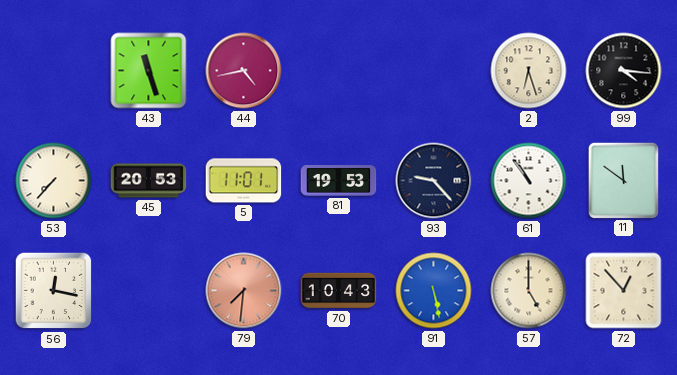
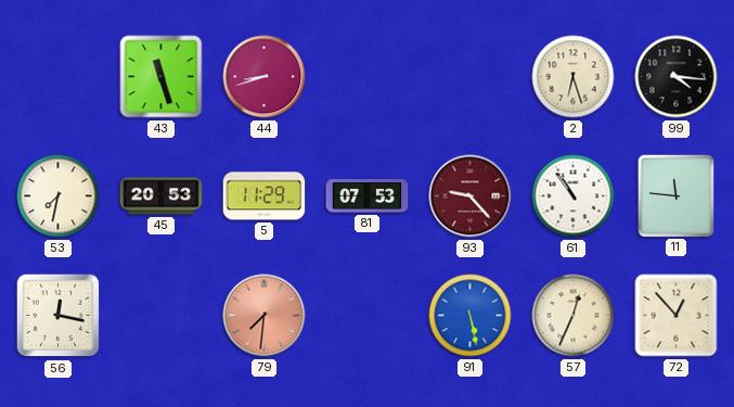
44: 4:43 -> 8:42 (265, 77)
53: 7:37 -> 7:32 (59, 196)
5: 11:01 -> 11:29 (265, 196)
81: 19:53 -> 07:53 (368, 196)
93 dial: navy -> burgundy (471, 196)
11: 11:51 -> 11:46 (675, 195)
70: 10:43 -> none (339, 291)
57: 5:00 -> 12:34 (574, 316)
